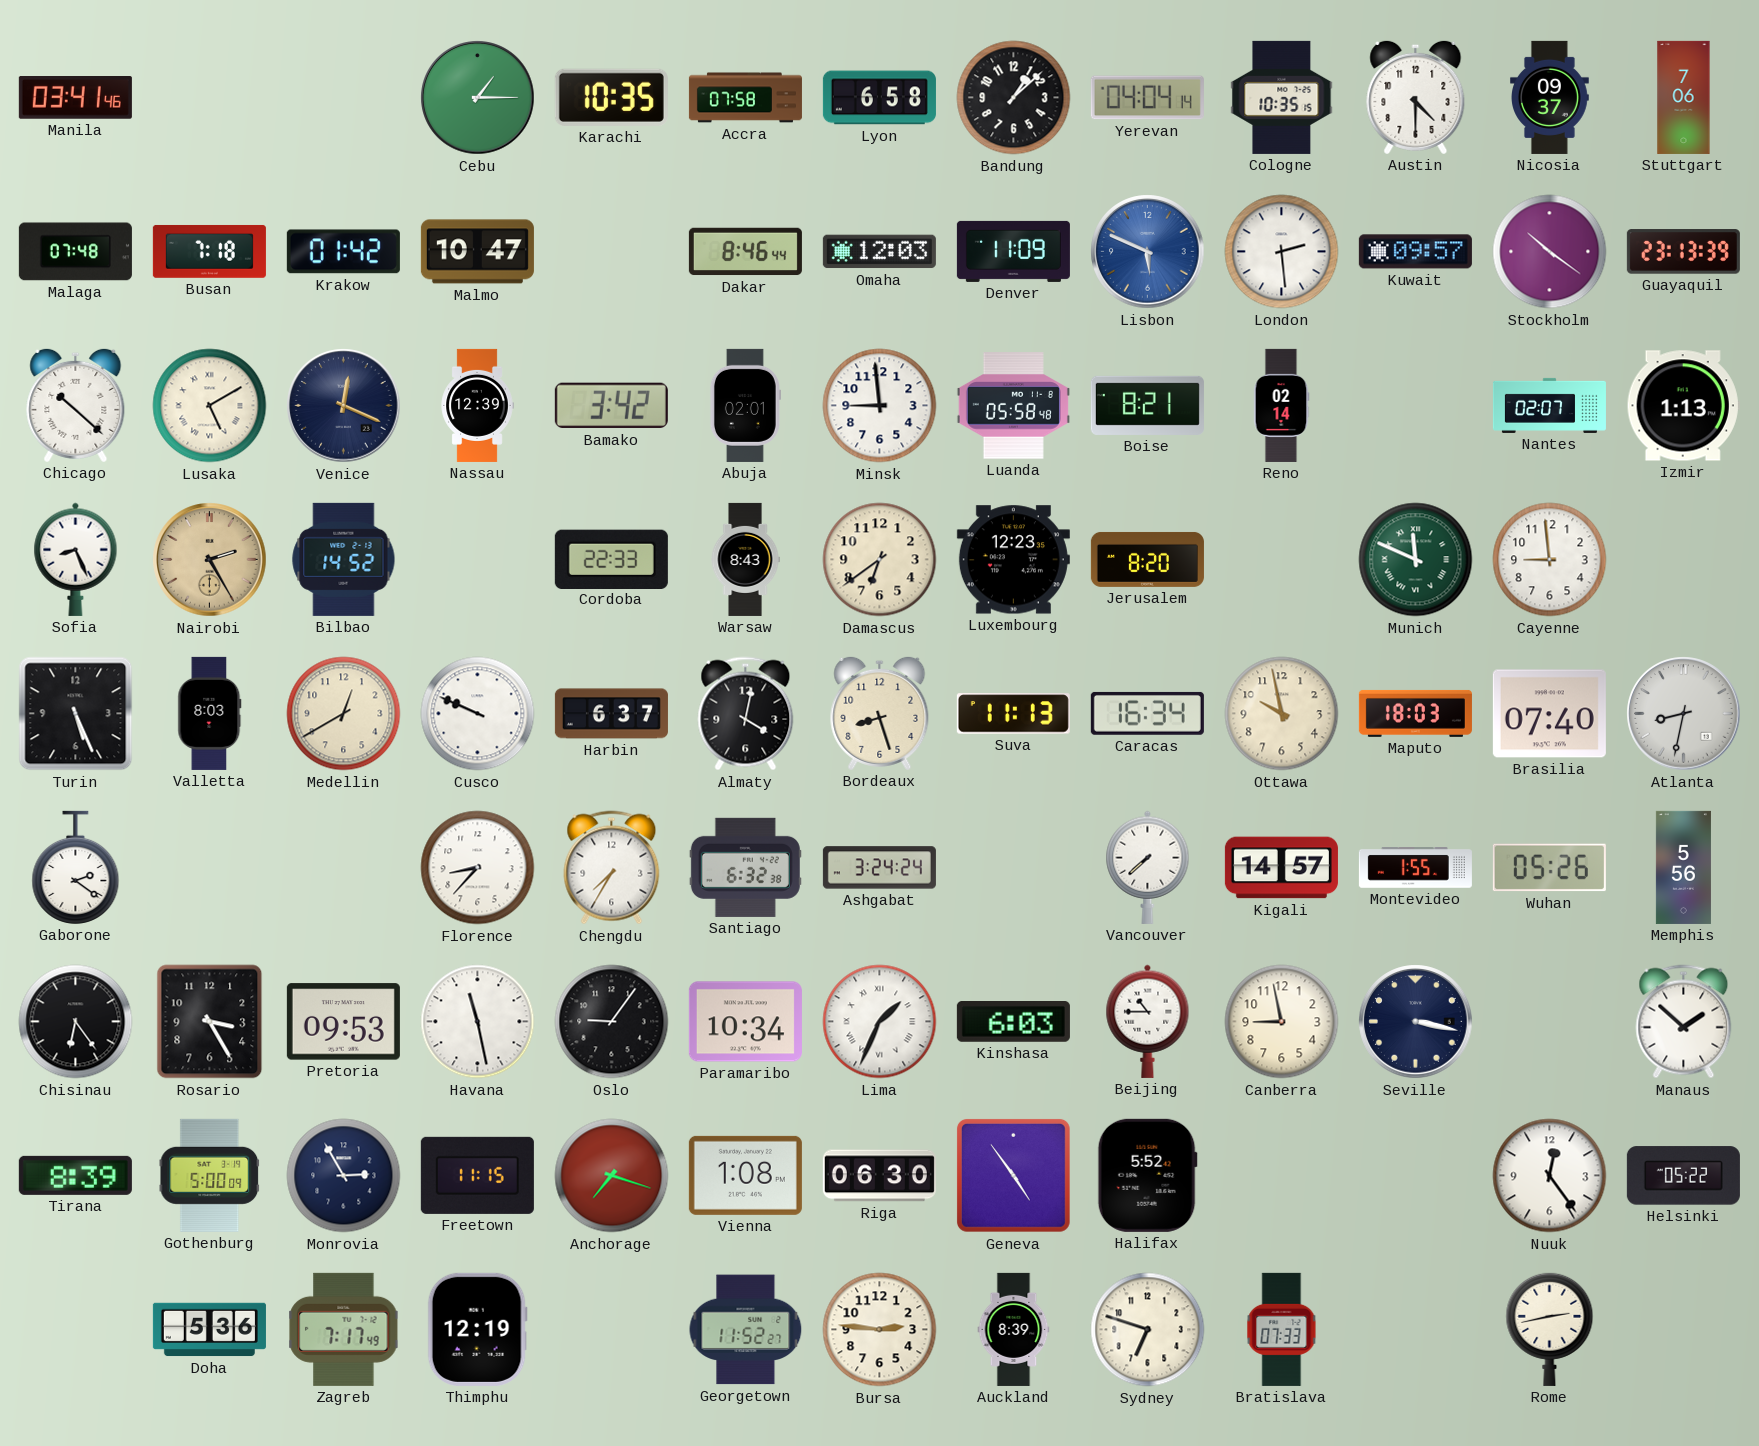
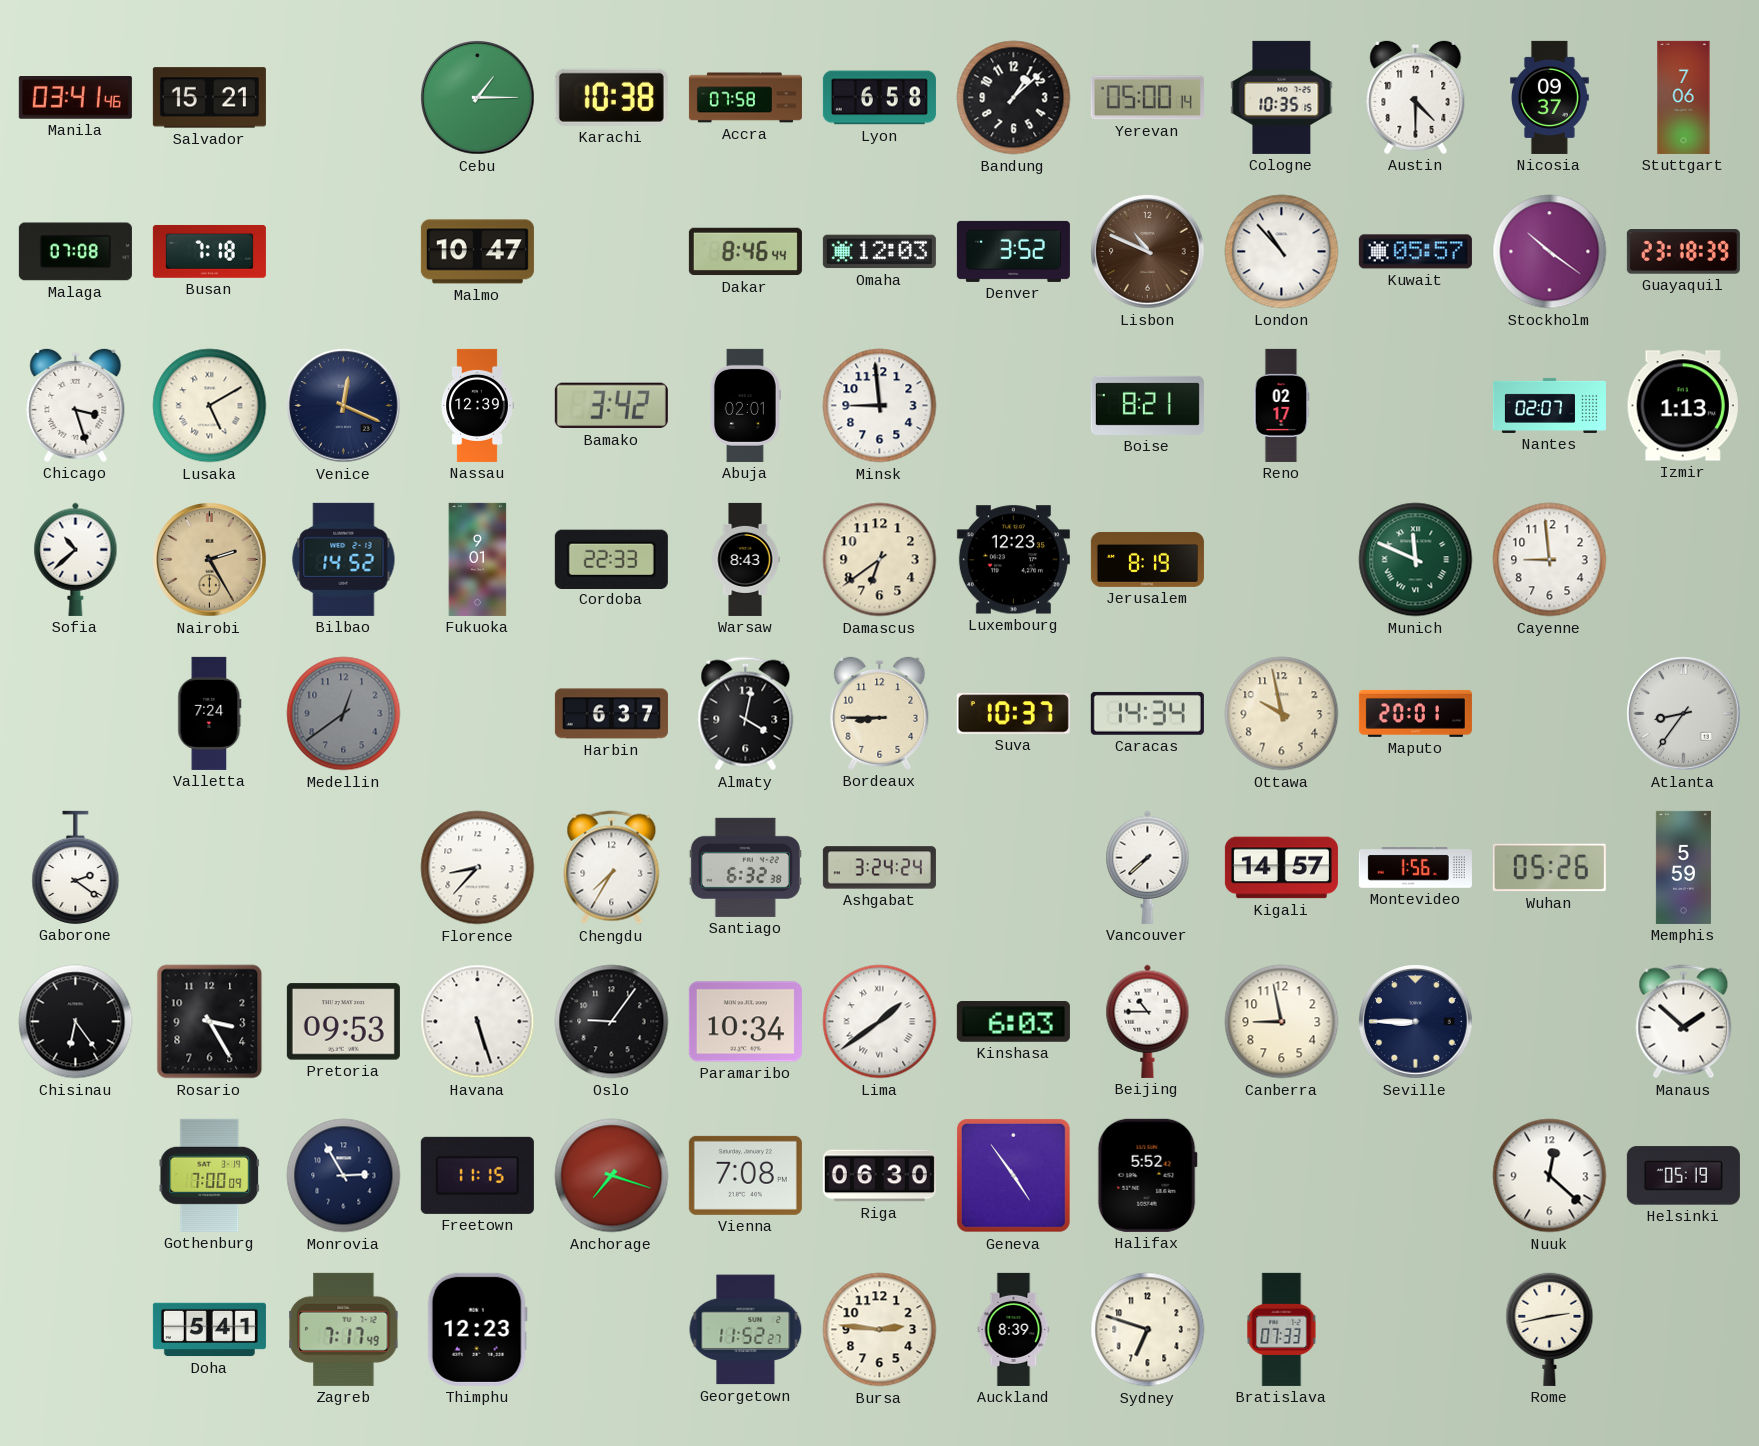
Salvador: none -> 15:21 (209, 98)
Karachi: 10:35 -> 10:38 (611, 97)
Yerevan: 04:04 -> 05:00 (1147, 98)
Malaga: 07:48 -> 07:08 (75, 252)
Krakow: 01:42 -> none (343, 252)
Denver: 11:09 -> 3:52 (1013, 251)
Lisbon: 5:49 -> 10:49 (1148, 252)
Lisbon dial: blue -> brown (1148, 252)
London: 2:29 -> 10:53 (1282, 252)
Kuwait: 09:57 -> 05:57 (1415, 252)
Guayaquil: 23:13 -> 23:18 (1683, 252)
Chicago: 10:22 -> 3:27 (76, 405)
Luanda: 05:58 -> none (1013, 406)
Reno: 02:14 -> 02:17 (1281, 405)
Sofia: 8:26 -> 10:38 (76, 559)
Fukuoka: none -> 9:01 (478, 559)
Jerusalem: 8:20 -> 8:19 (1147, 559)
Turin: 5:26 -> none (76, 714)
Valletta: 8:03 -> 7:24 (210, 713)
Medellin: 12:40 -> 12:39 (344, 714)
Medellin dial: cream -> grey (344, 714)
Cusco: 9:49 -> none (478, 714)
Bordeaux: 8:27 -> 8:45 (880, 713)
Suva: 11:13 -> 10:37 (1013, 714)
Caracas: 16:34 -> 14:34 (1147, 713)
Maputo: 18:03 -> 20:01 (1415, 713)
Brasilia: 07:40 -> none (1549, 714)
Atlanta: 8:32 -> 8:36 (1684, 714)
Montevideo: 1:55 -> 1:56 (1415, 868)
Memphis: 5:56 -> 5:59 (1683, 867)
Havana: 11:28 -> 5:27 (478, 1022)
Lima: 1:34 -> 1:39 (880, 1022)
Seville: 3:17 -> 8:45 (1416, 1022)
Tirana: 8:39 -> none (75, 1175)
Gothenburg: 5:00 -> 7:00 (210, 1175)
Vienna: 1:08 -> 7:08 (745, 1175)
Nuuk: 12:24 -> 12:22 (1550, 1176)
Helsinki: 05:22 -> 05:19 (1683, 1176)
Doha: 5:36 -> 5:41 (209, 1330)
Thimphu: 12:19 -> 12:23 (477, 1329)
